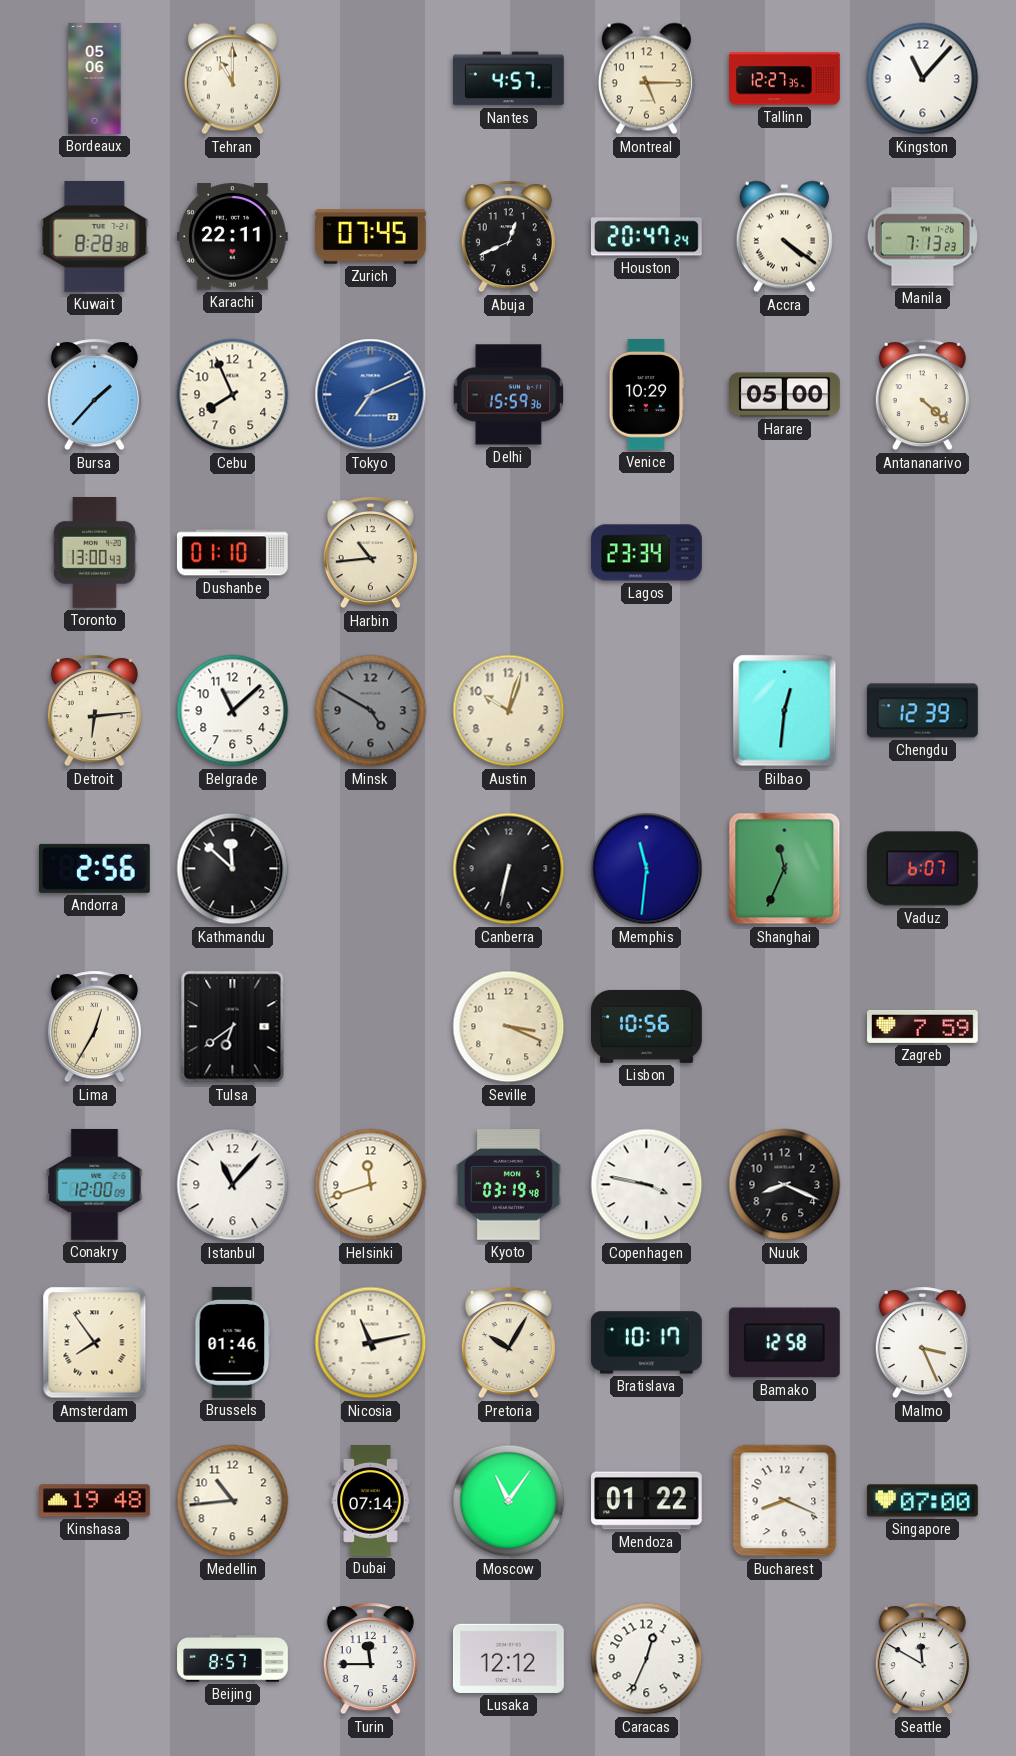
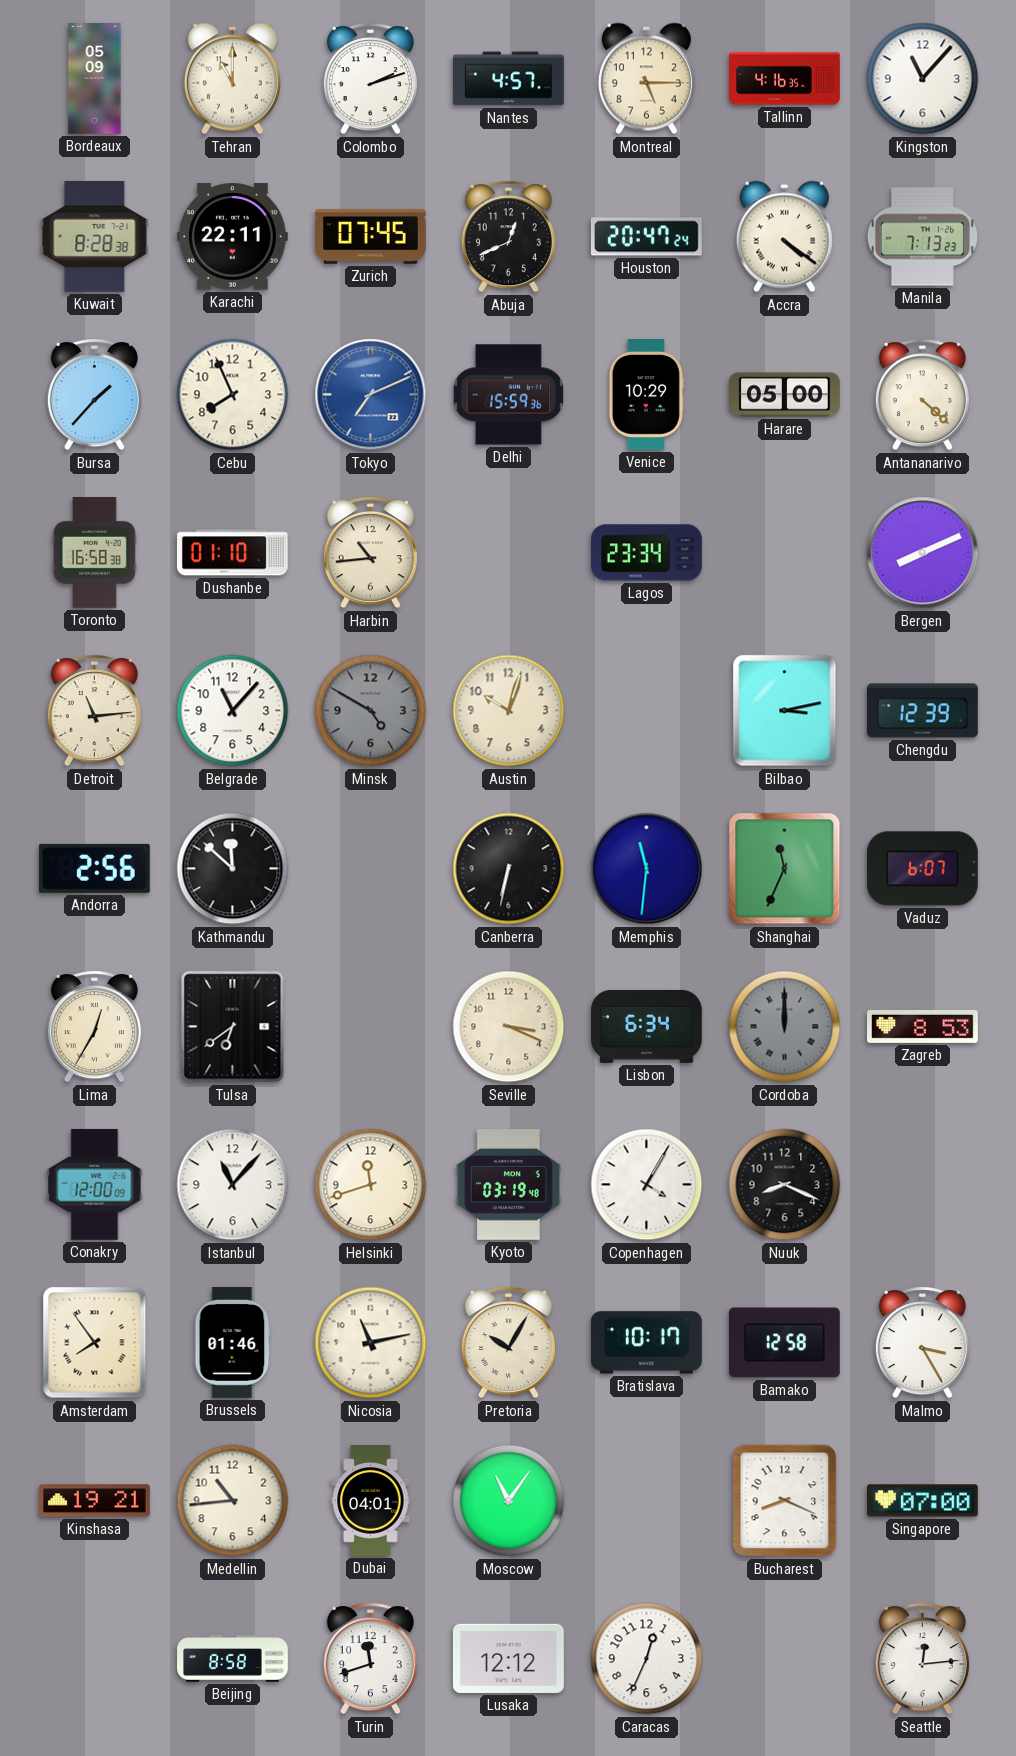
Bordeaux: 05:06 -> 05:09 (95, 79)
Colombo: none -> 2:12 (370, 79)
Tallinn: 12:27 -> 4:16 (785, 79)
Toronto: 13:00 -> 16:58 (94, 553)
Bergen: none -> 8:11 (923, 553)
Detroit: 6:14 -> 11:14 (94, 711)
Belgrade: 11:08 -> 11:07 (233, 711)
Bilbao: 12:31 -> 3:13 (785, 711)
Lisbon: 10:56 -> 6:34 (647, 1026)
Cordoba: none -> 12:00 (785, 1027)
Zagreb: 7:59 -> 8:53 (923, 1026)
Copenhagen: 3:47 -> 4:05 (647, 1185)
Malmo: 3:26 -> 3:25 (922, 1343)
Kinshasa: 19:48 -> 19:21 (95, 1501)
Dubai: 07:14 -> 04:01 (371, 1501)
Mendoza: 01:22 -> none (647, 1501)
Beijing: 8:57 -> 8:58 (233, 1659)
Turin: 11:45 -> 11:42 (370, 1659)
Seattle: 11:50 -> 12:14 (922, 1659)
